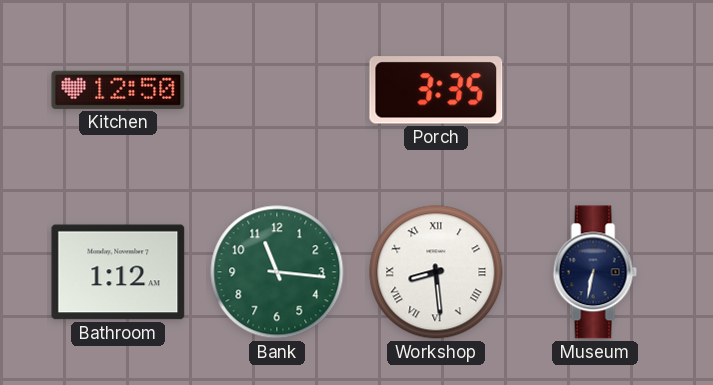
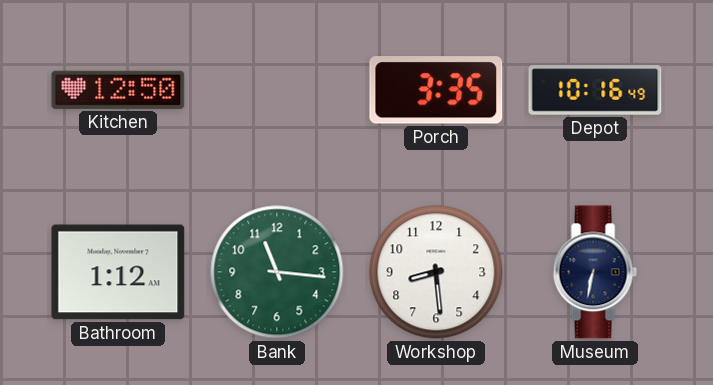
Depot: none -> 10:16 (595, 90)
Workshop numerals: Roman -> Arabic (436, 272)
